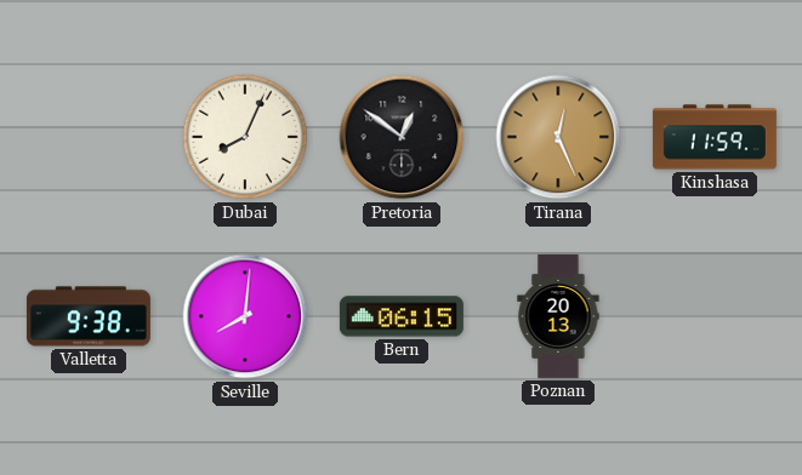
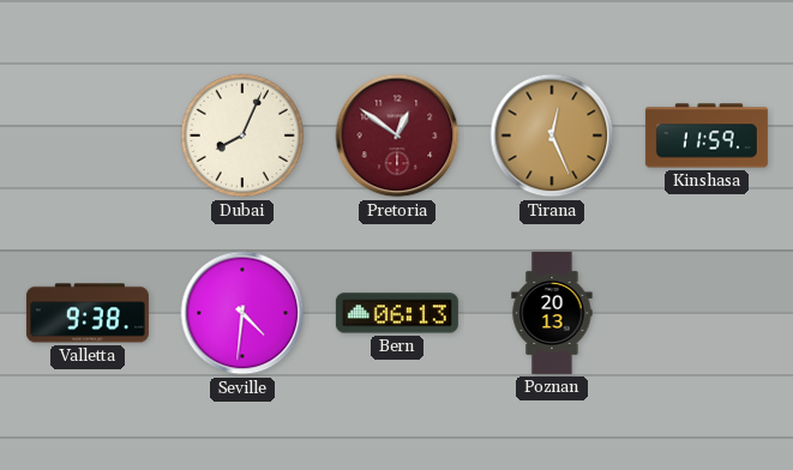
Pretoria dial: black -> burgundy (397, 135)
Seville: 8:01 -> 4:31 (242, 313)
Bern: 06:15 -> 06:13 (397, 313)
